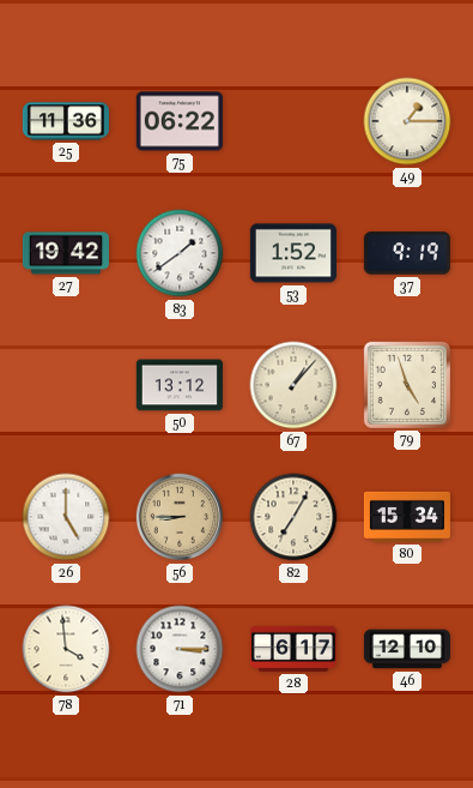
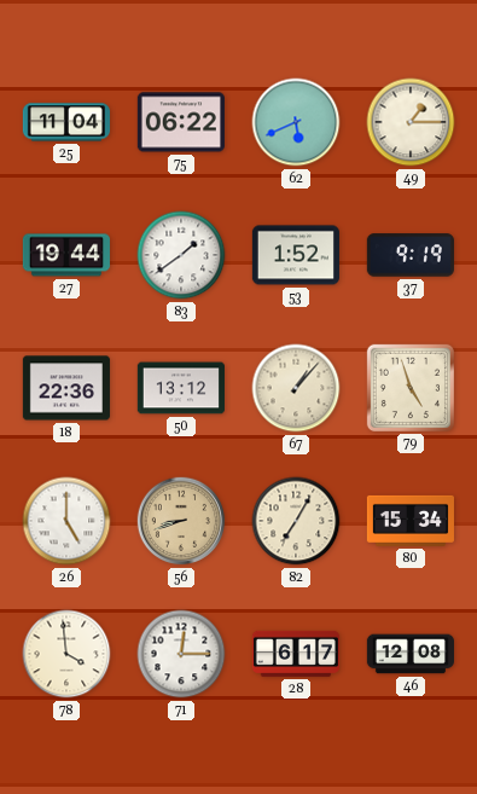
25: 11:36 -> 11:04 (65, 122)
62: none -> 5:41 (296, 122)
27: 19:42 -> 19:44 (66, 255)
18: none -> 22:36 (66, 388)
56: 8:45 -> 8:42 (181, 521)
71: 3:15 -> 12:15 (181, 654)
46: 12:10 -> 12:08 (409, 654)
